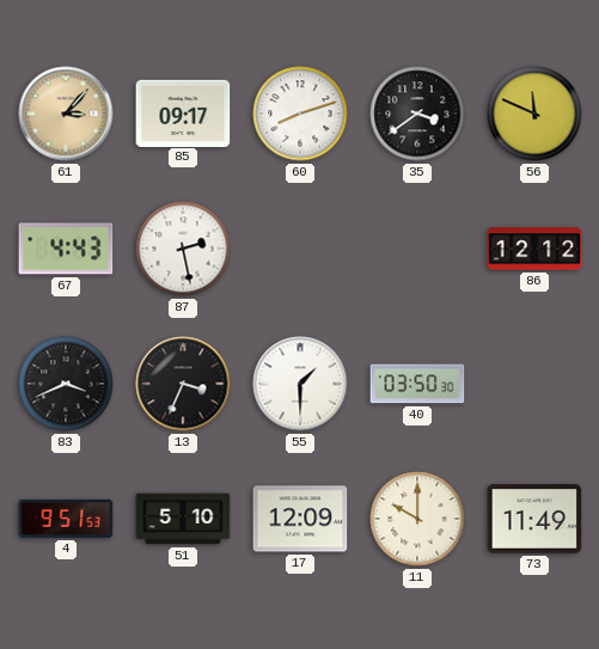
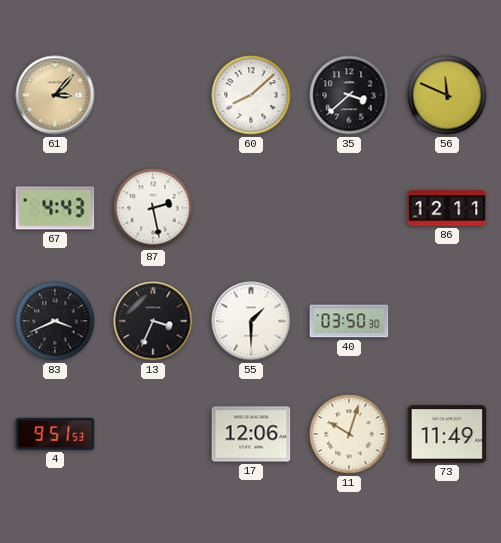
85: 09:17 -> none (183, 112)
60: 8:12 -> 8:08 (251, 95)
35: 3:39 -> 3:38 (349, 95)
86: 12:12 -> 12:11 (447, 208)
51: 5:10 -> none (183, 519)
17: 12:09 -> 12:06 (251, 434)
11: 10:00 -> 10:03 (349, 434)
